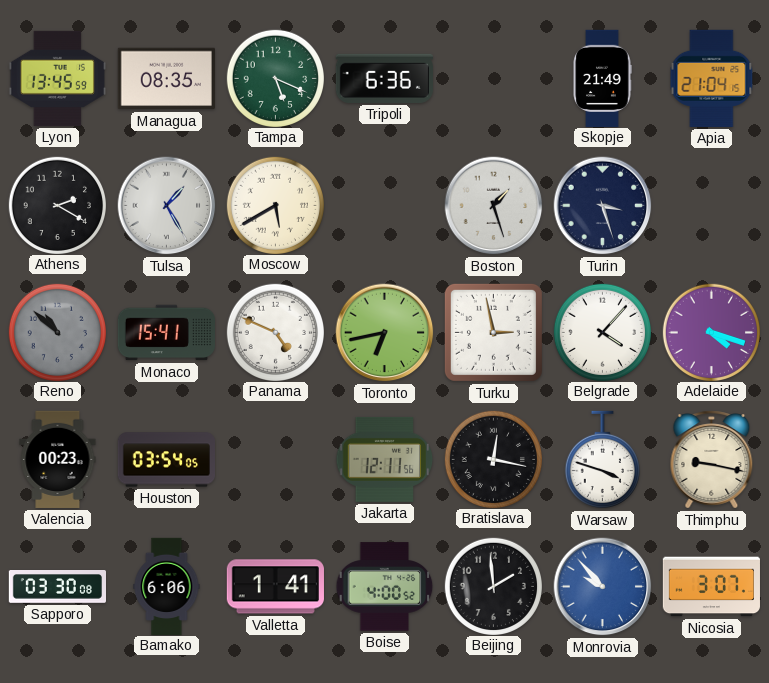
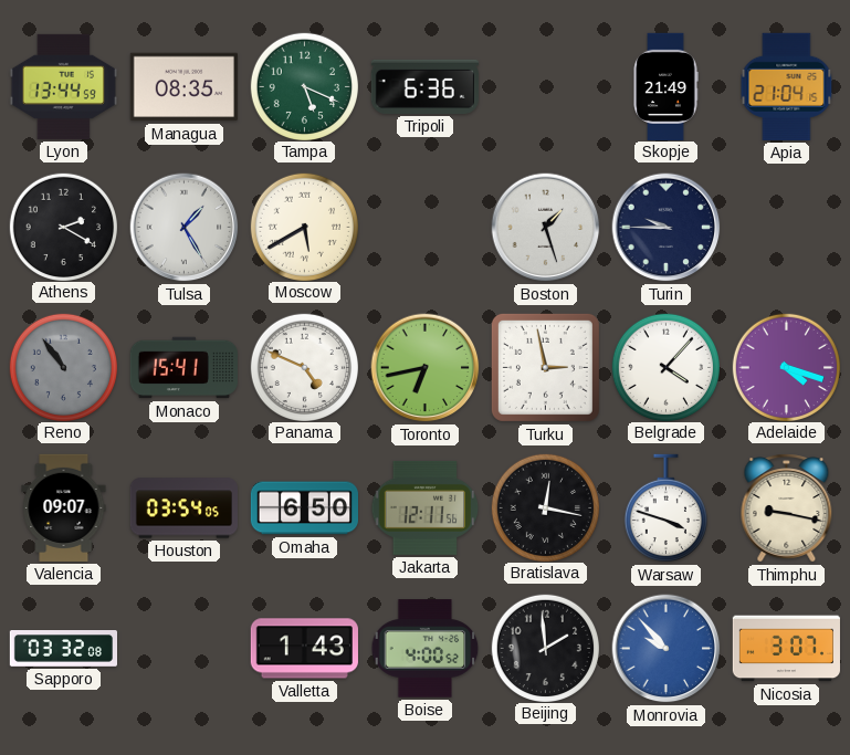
Lyon: 13:45 -> 13:44 (63, 86)
Turin: 3:27 -> 9:45 (667, 228)
Reno: 10:52 -> 10:54 (63, 367)
Valencia: 00:23 -> 09:07 (64, 507)
Omaha: none -> 6:50 (304, 508)
Sapporo: 03:30 -> 03:32 (63, 649)
Bamako: 6:06 -> none (167, 586)
Valletta: 1:41 -> 1:43 (304, 649)
